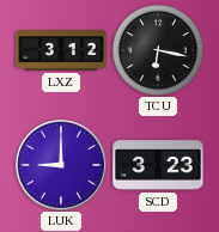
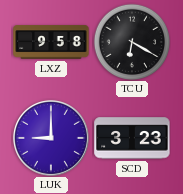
LXZ: 3:12 -> 9:58 (51, 42)
TCU: 6:17 -> 6:20 (132, 42)
